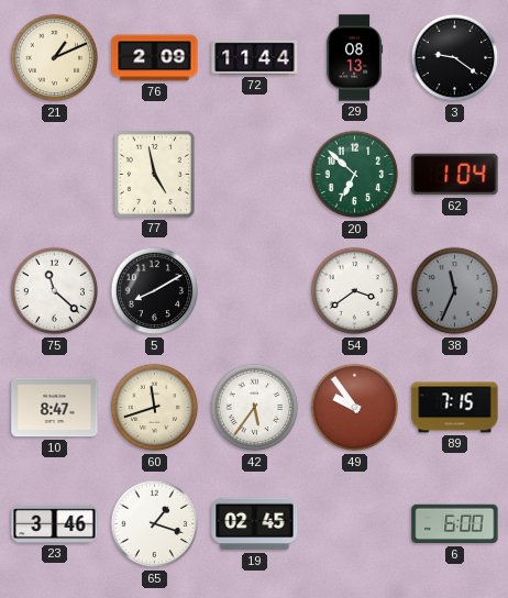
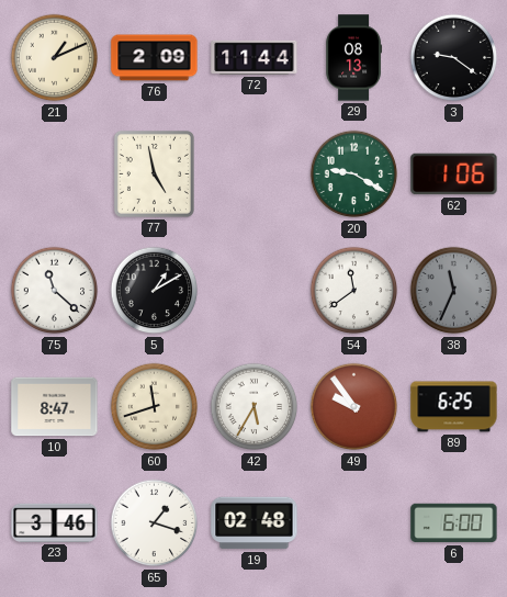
20: 6:52 -> 9:20 (354, 174)
62: 1:04 -> 1:06 (454, 174)
5: 8:10 -> 1:10 (155, 291)
54: 3:39 -> 11:39 (354, 291)
42: 5:36 -> 5:35 (255, 407)
89: 7:15 -> 6:25 (454, 407)
19: 02:45 -> 02:48 (255, 523)
